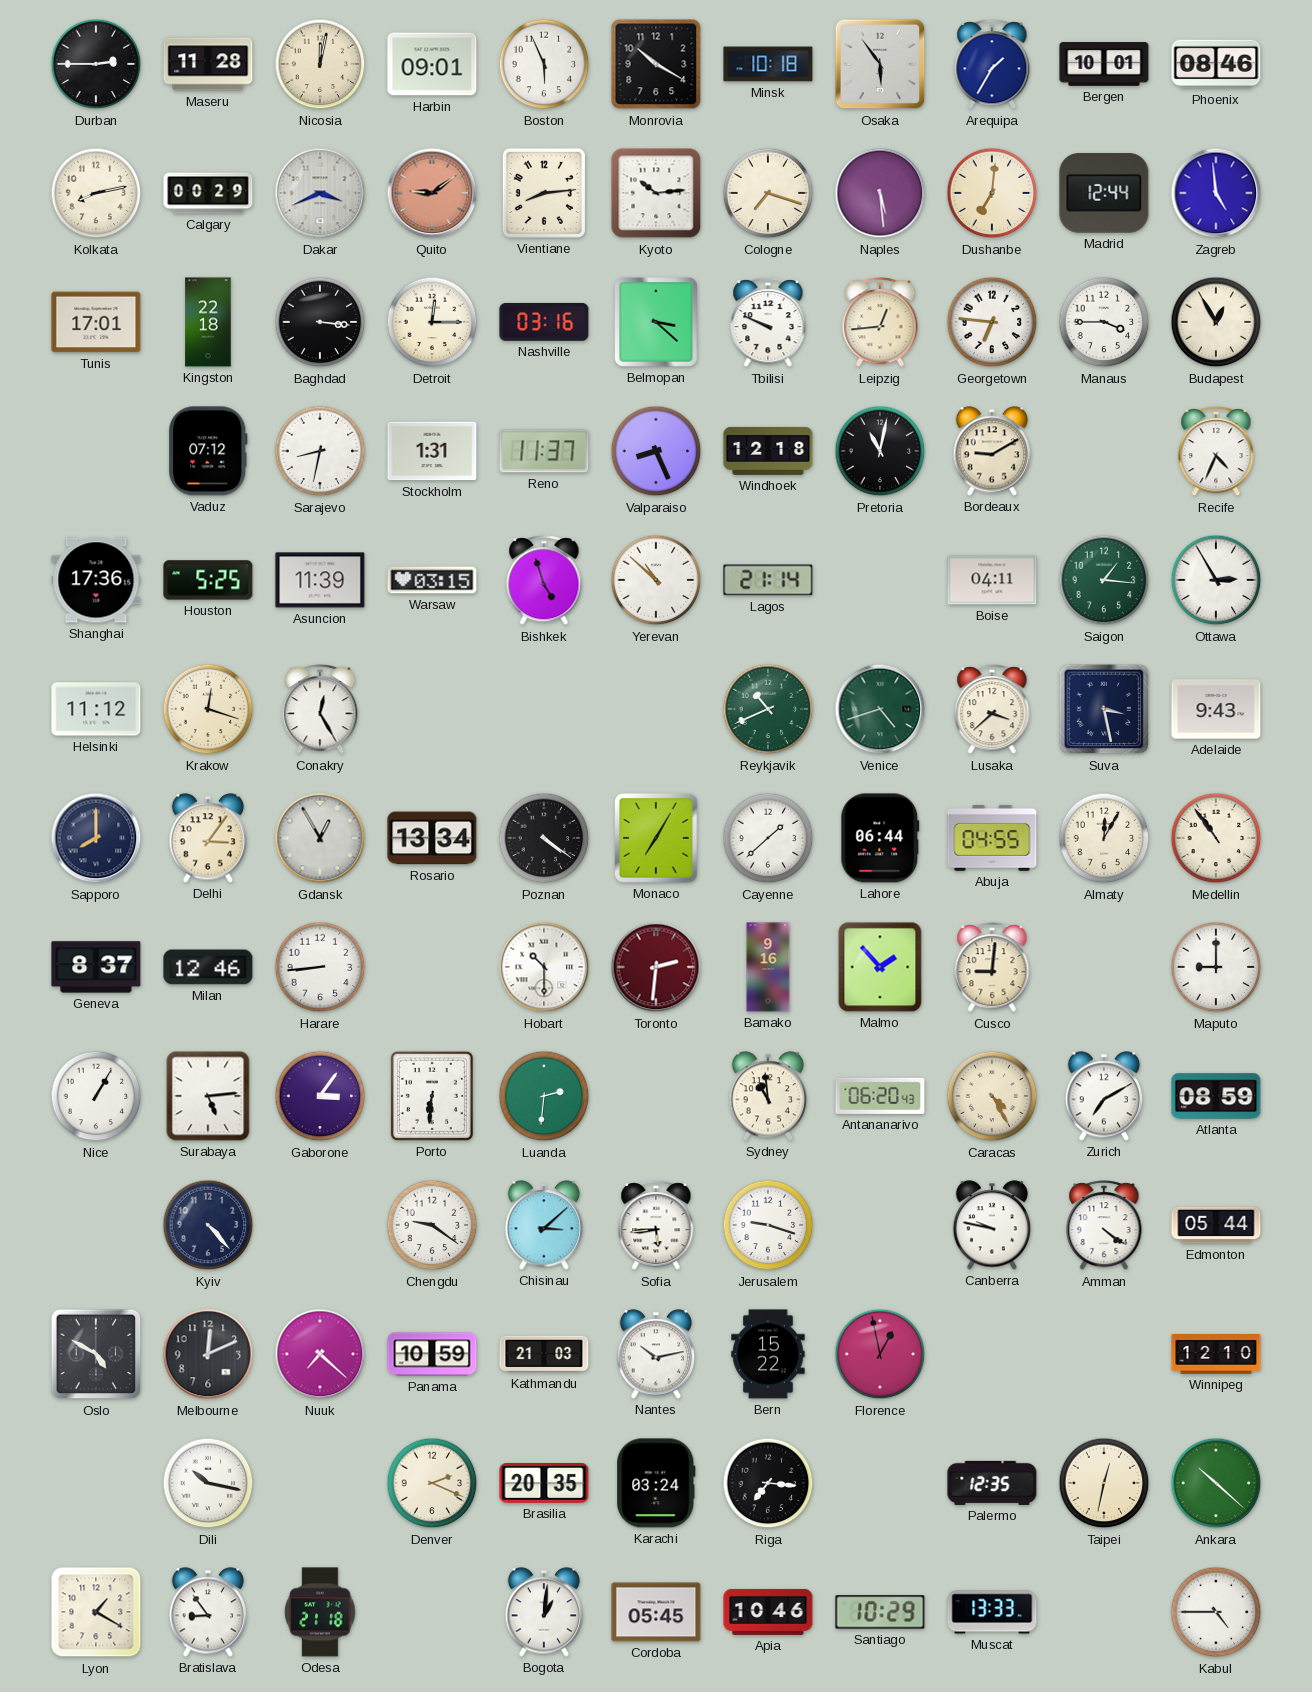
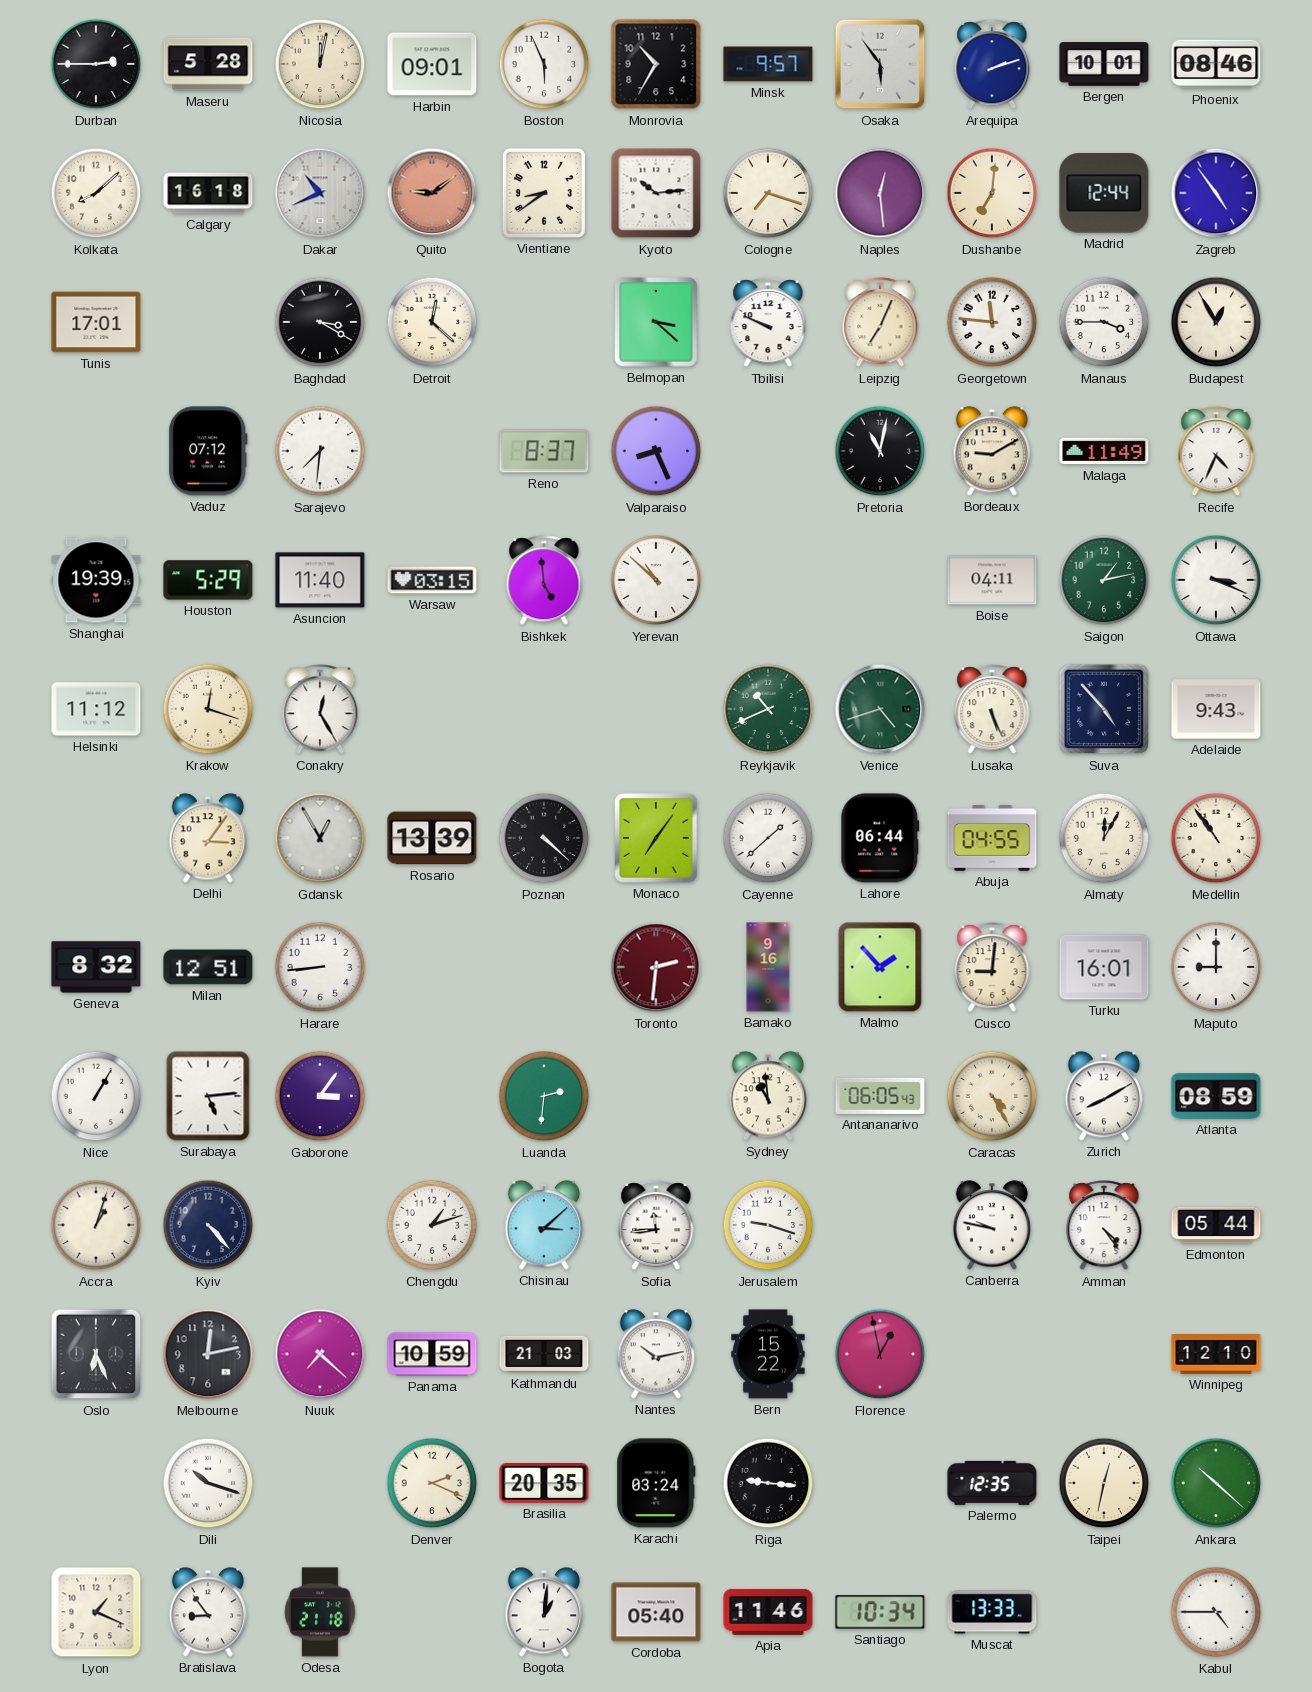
Maseru: 11:28 -> 5:28 (208, 64)
Monrovia: 10:20 -> 10:35 (656, 64)
Minsk: 10:18 -> 9:57 (768, 64)
Arequipa: 1:35 -> 2:12 (992, 65)
Kolkata: 8:13 -> 8:08 (96, 193)
Calgary: 00:29 -> 16:18 (208, 193)
Dakar: 3:41 -> 10:41 (320, 193)
Vientiane: 8:14 -> 8:39 (544, 193)
Naples: 5:29 -> 12:29 (880, 193)
Zagreb: 4:59 -> 4:54 (1216, 193)
Kingston: 22:18 -> none (208, 322)
Baghdad: 3:16 -> 3:20 (320, 322)
Detroit: 12:15 -> 12:22 (432, 322)
Nashville: 03:16 -> none (544, 322)
Leipzig: 12:44 -> 7:04 (880, 323)
Georgetown: 6:46 -> 11:46 (992, 322)
Sarajevo: 8:32 -> 7:31 (320, 451)
Stockholm: 1:31 -> none (432, 451)
Reno: 11:37 -> 8:37 (544, 451)
Windhoek: 12:18 -> none (768, 451)
Malaga: none -> 11:49 (1104, 451)
Shanghai: 17:36 -> 19:39 (96, 580)
Houston: 5:25 -> 5:29 (208, 580)
Asuncion: 11:39 -> 11:40 (320, 580)
Bishkek: 4:57 -> 4:59 (544, 581)
Lagos: 21:14 -> none (768, 580)
Saigon: 1:16 -> 1:13 (1104, 580)
Ottawa: 2:55 -> 3:19 (1216, 580)
Lusaka: 3:38 -> 5:26 (992, 710)
Suva: 3:28 -> 4:53 (1104, 709)
Sapporo: 8:00 -> none (96, 838)
Rosario: 13:34 -> 13:39 (432, 838)
Poznan: 4:21 -> 4:22 (544, 838)
Monaco: 7:05 -> 7:06 (656, 838)
Geneva: 8:37 -> 8:32 (96, 967)
Milan: 12:46 -> 12:51 (208, 967)
Hobart: 10:30 -> none (544, 967)
Turku: none -> 16:01 (1104, 967)
Porto: 6:31 -> none (432, 1096)
Antananarivo: 06:20 -> 06:05 (880, 1096)
Zurich: 7:10 -> 8:10 (1104, 1096)
Accra: none -> 1:03 (96, 1225)
Chengdu: 9:21 -> 1:12 (432, 1225)
Sofia: 5:44 -> 11:44 (656, 1226)
Amman: 4:21 -> 4:24 (1104, 1226)
Oslo: 4:50 -> 6:26 (96, 1354)
Melbourne: 12:11 -> 12:13 (208, 1354)
Dili: 10:17 -> 10:18 (208, 1483)
Riga: 7:16 -> 9:16 (768, 1483)
Lyon: 1:20 -> 1:19 (96, 1612)
Cordoba: 05:45 -> 05:40 (656, 1612)
Apia: 10:46 -> 11:46 (768, 1612)
Santiago: 10:29 -> 10:34 (880, 1612)
